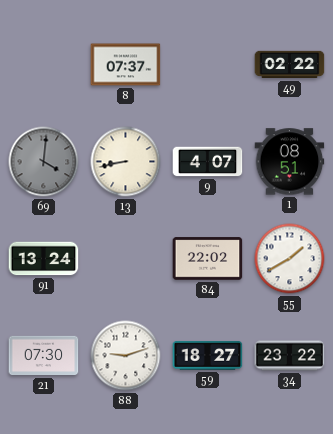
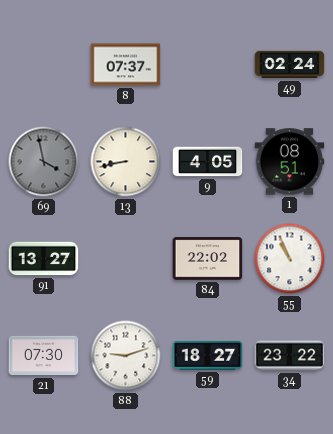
49: 02:22 -> 02:24 (290, 65)
69: 4:01 -> 3:58 (44, 162)
9: 4:07 -> 4:05 (208, 162)
91: 13:24 -> 13:27 (44, 259)
55: 1:40 -> 10:56 (290, 259)
